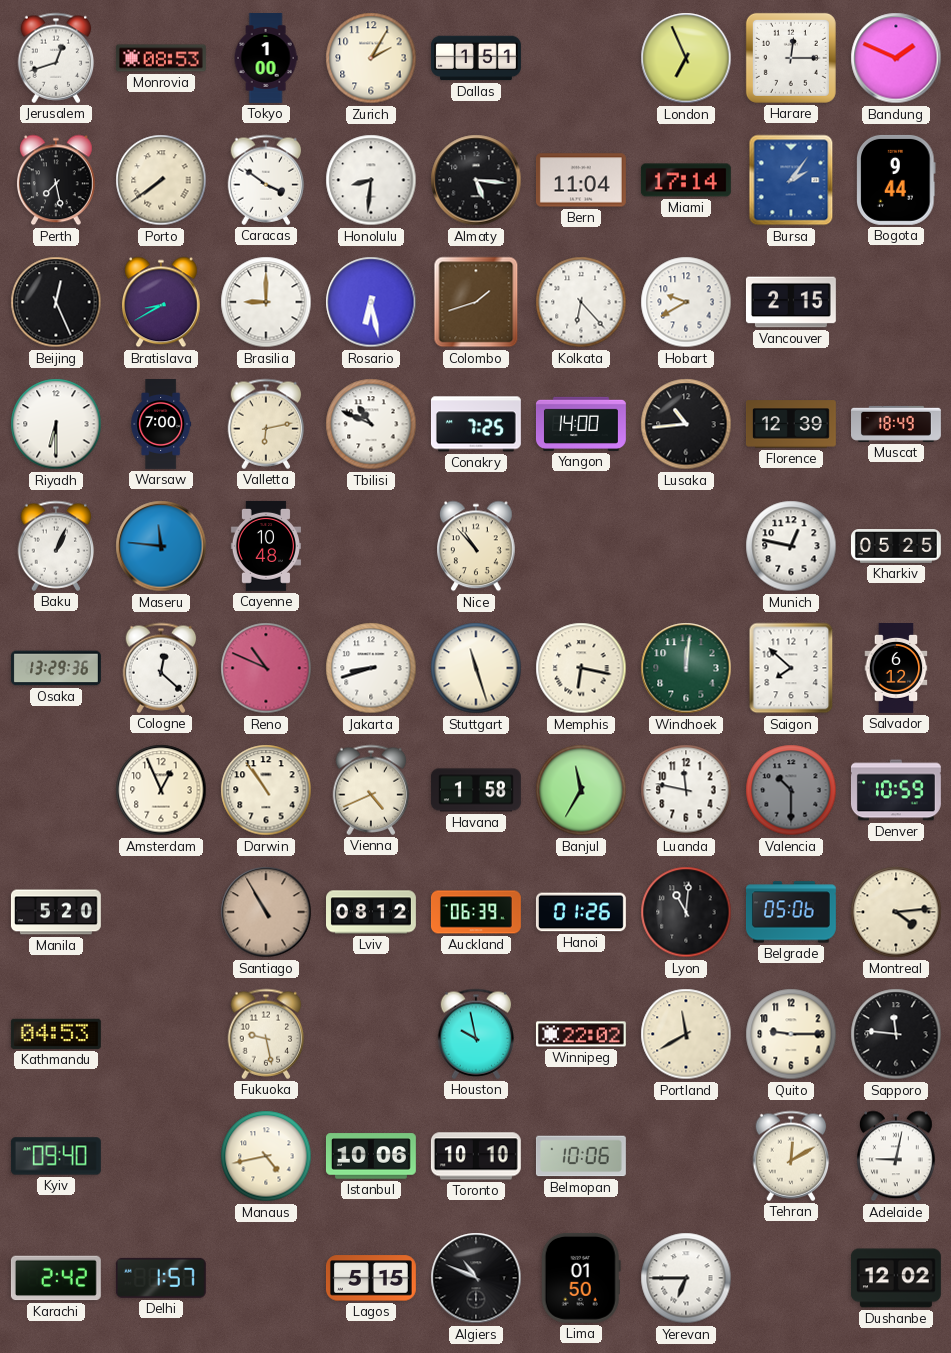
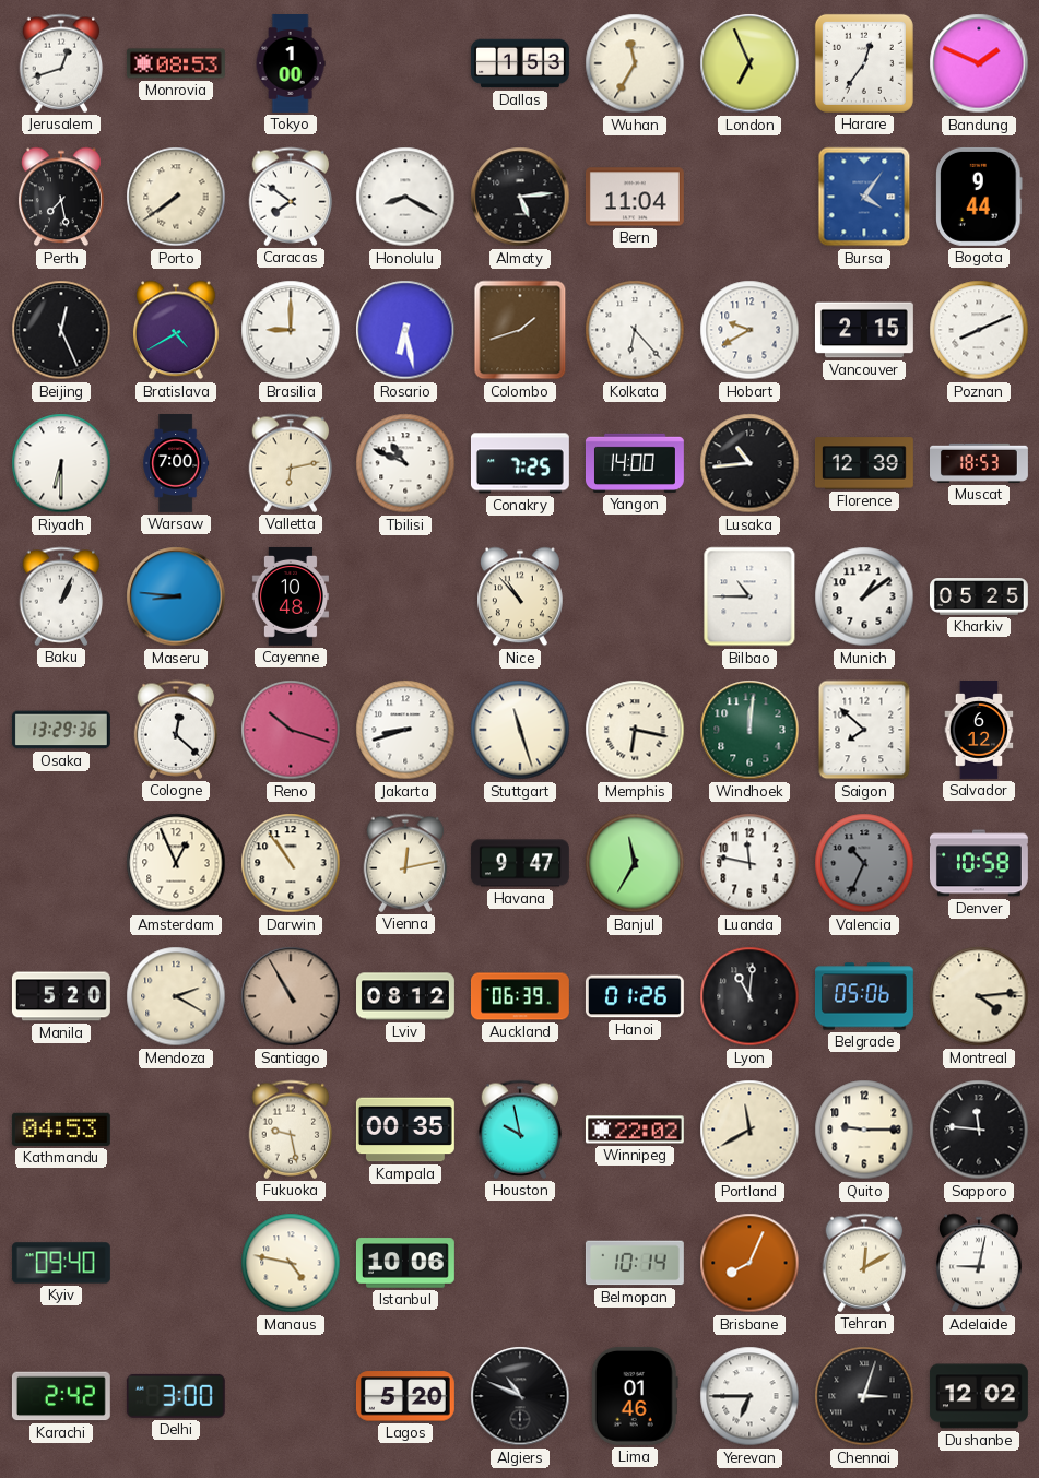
Zurich: 2:05 -> none (371, 58)
Dallas: 1:51 -> 1:53 (520, 63)
Wuhan: none -> 11:35 (635, 63)
Harare: 12:15 -> 12:36 (864, 63)
Caracas: 3:51 -> 7:51 (291, 197)
Honolulu: 8:31 -> 8:20 (405, 197)
Almaty: 5:16 -> 5:14 (520, 197)
Miami: 17:14 -> none (686, 180)
Bursa: 2:06 -> 4:06 (864, 197)
Bratislava: 8:40 -> 4:40 (177, 330)
Poznan: none -> 8:11 (979, 330)
Muscat: 18:49 -> 18:53 (980, 463)
Maseru: 11:46 -> 8:46 (176, 596)
Bilbao: none -> 10:45 (749, 596)
Munich: 12:47 -> 1:09 (864, 596)
Reno: 10:49 -> 10:18 (291, 730)
Vienna: 4:41 -> 12:13 (405, 863)
Havana: 1:58 -> 9:47 (520, 863)
Valencia: 10:30 -> 10:34 (864, 863)
Denver: 10:59 -> 10:58 (979, 863)
Mendoza: none -> 2:20 (176, 996)
Kampala: none -> 00:35 (405, 1130)
Manaus: 4:43 -> 4:47 (291, 1263)
Toronto: 10:10 -> none (476, 1156)
Belmopan: 10:06 -> 10:14 (635, 1263)
Brisbane: none -> 8:04 (749, 1263)
Delhi: 1:57 -> 3:00 (176, 1396)
Lagos: 5:15 -> 5:20 (405, 1396)
Lima: 01:50 -> 01:46 (635, 1396)
Chennai: none -> 3:03 (864, 1396)
